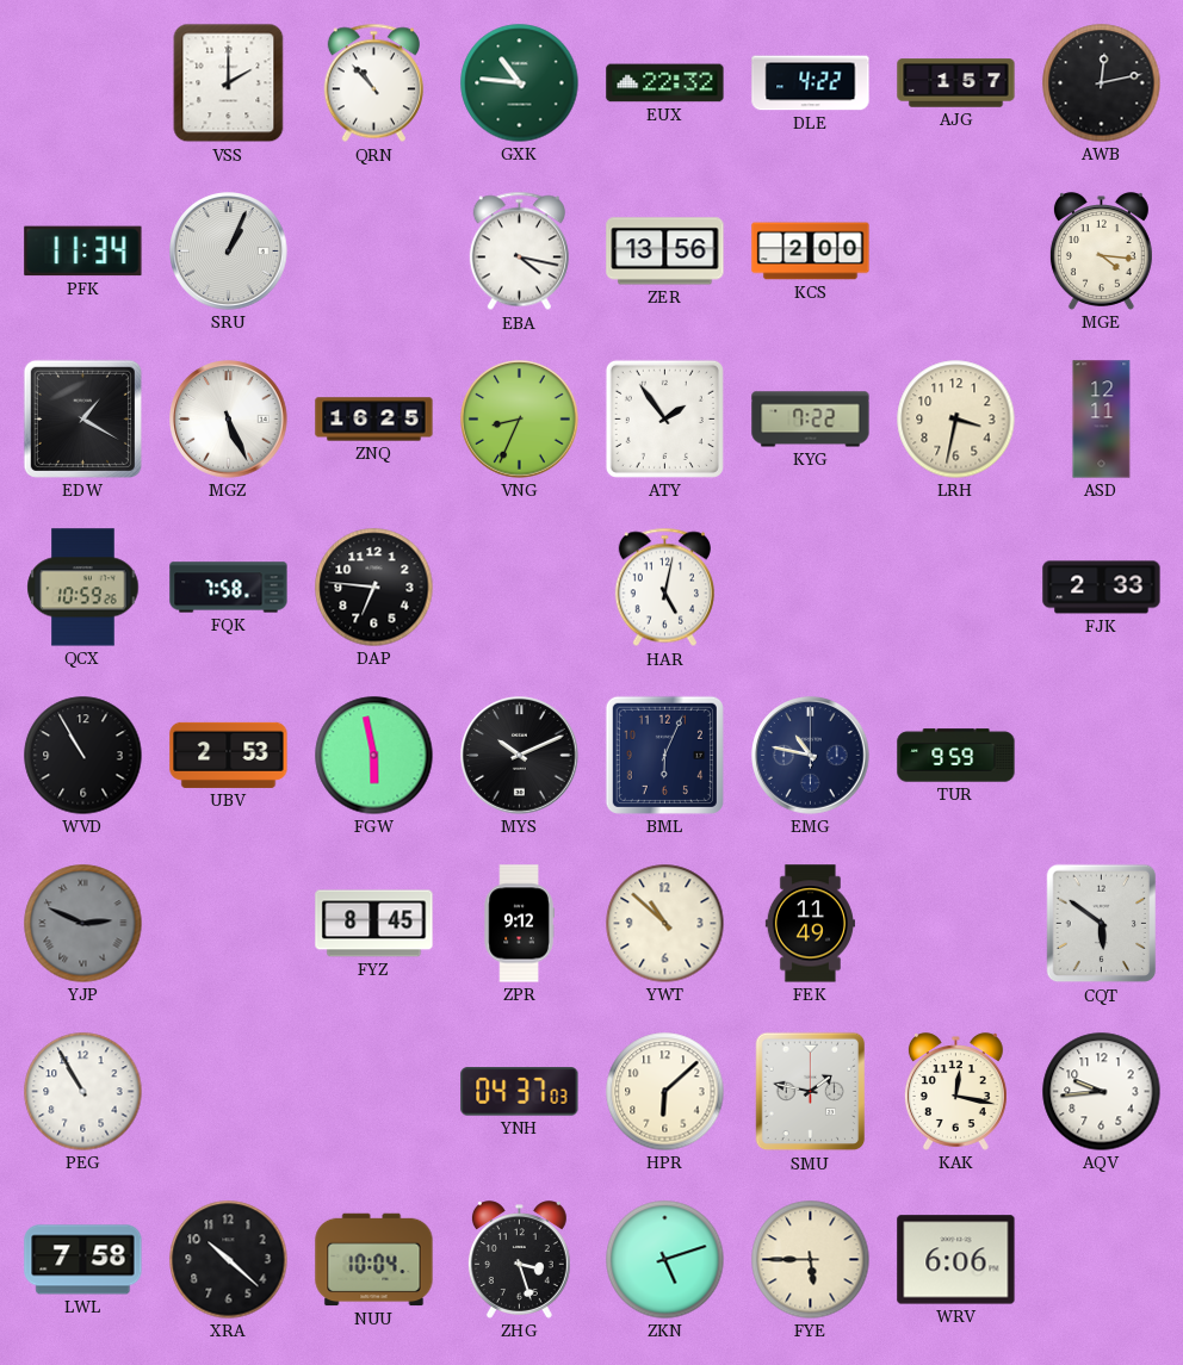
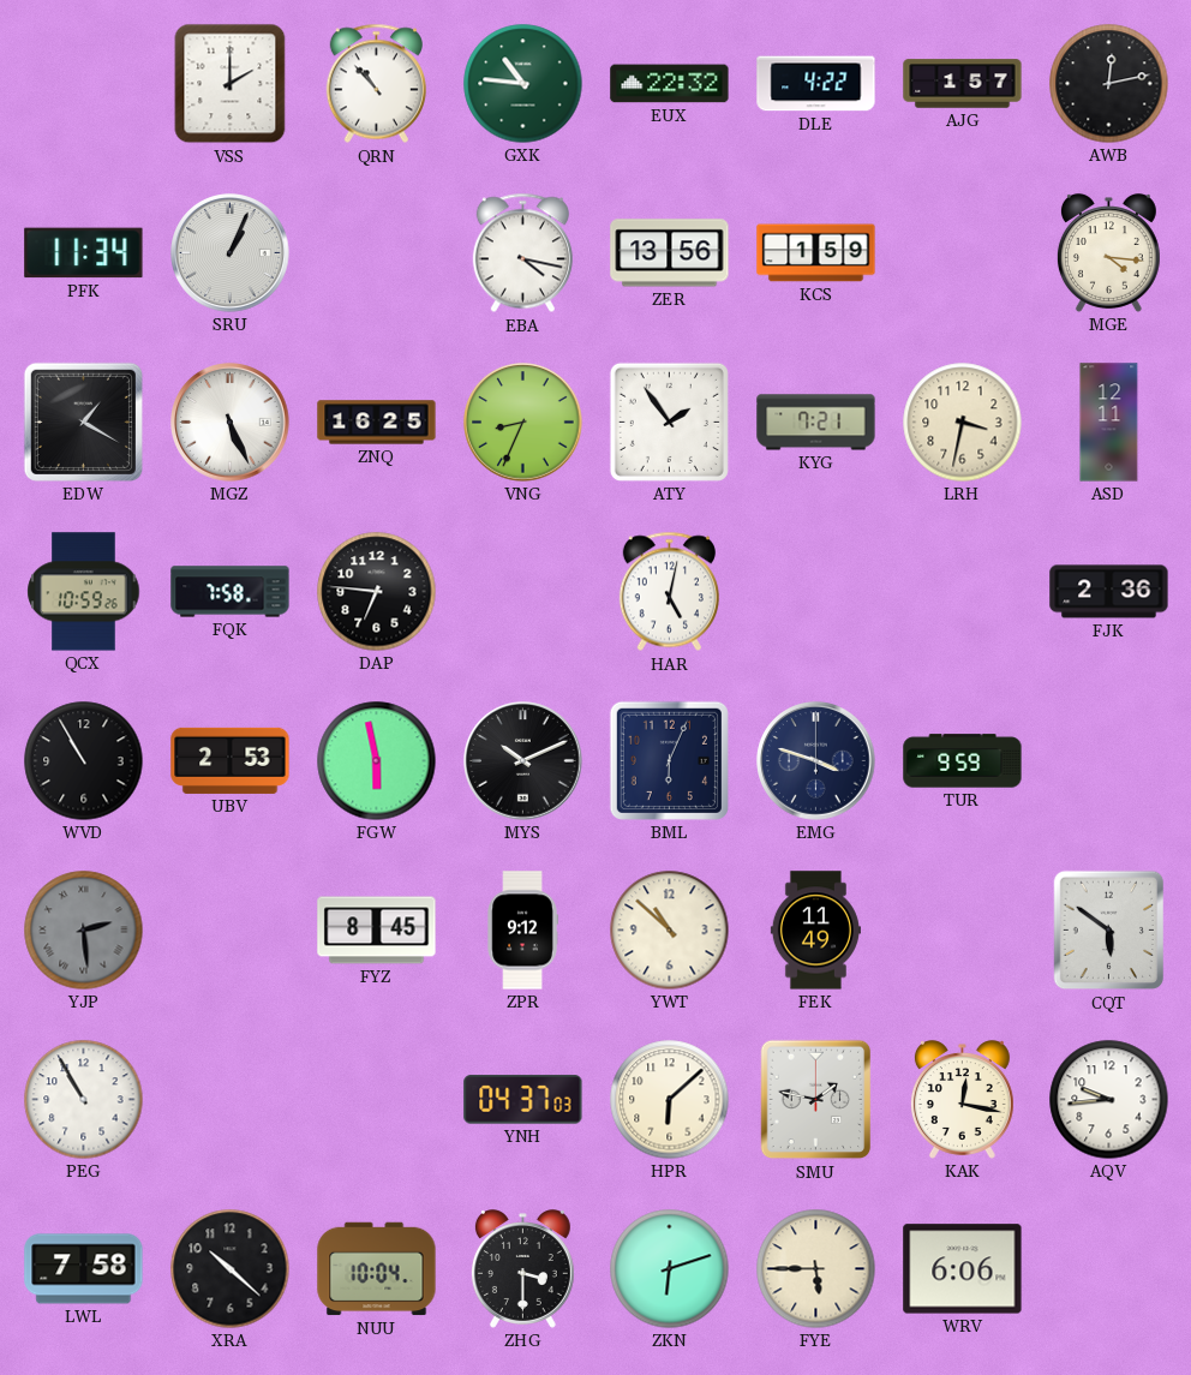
KCS: 2:00 -> 1:59 (816, 253)
KYG: 7:22 -> 7:21 (816, 423)
FJK: 2:33 -> 2:36 (1109, 592)
EMG: 10:47 -> 3:48 (816, 761)
YJP: 2:49 -> 2:29 (84, 931)
ZHG: 3:27 -> 3:30 (522, 1269)
ZKN: 5:12 -> 6:12 (670, 1269)
